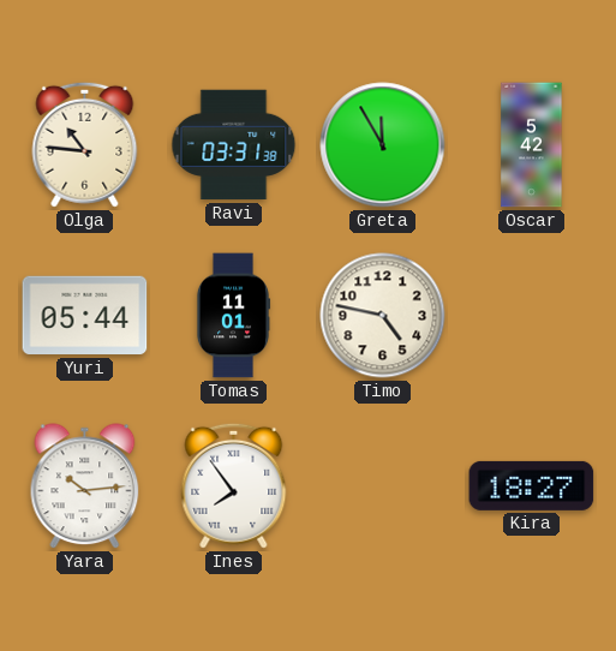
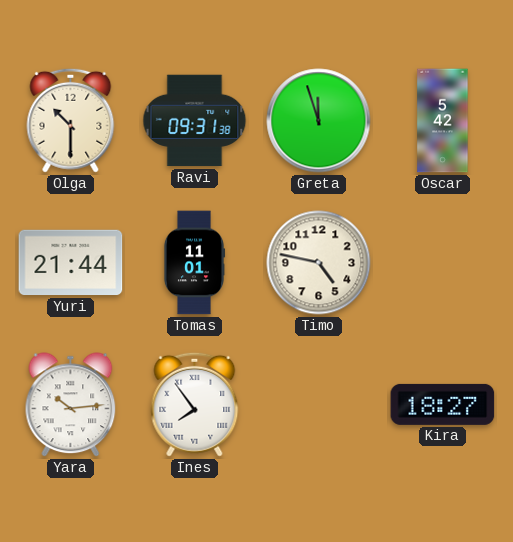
Olga: 10:46 -> 10:30 (71, 120)
Ravi: 03:31 -> 09:31 (195, 121)
Greta: 11:55 -> 11:57 (319, 121)
Yuri: 05:44 -> 21:44 (71, 263)
